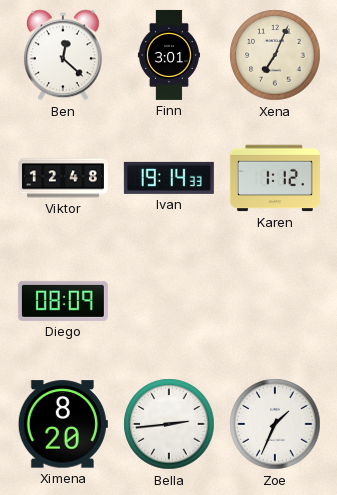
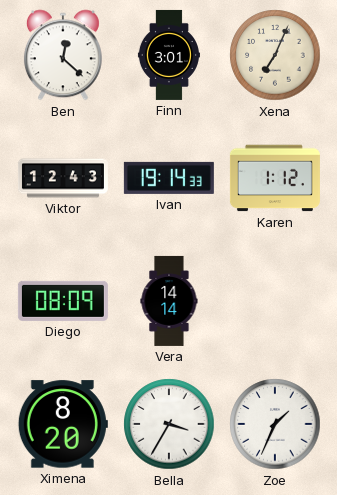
Viktor: 12:48 -> 12:43 (63, 178)
Vera: none -> 14:14 (169, 301)
Bella: 2:44 -> 3:35 (169, 424)
